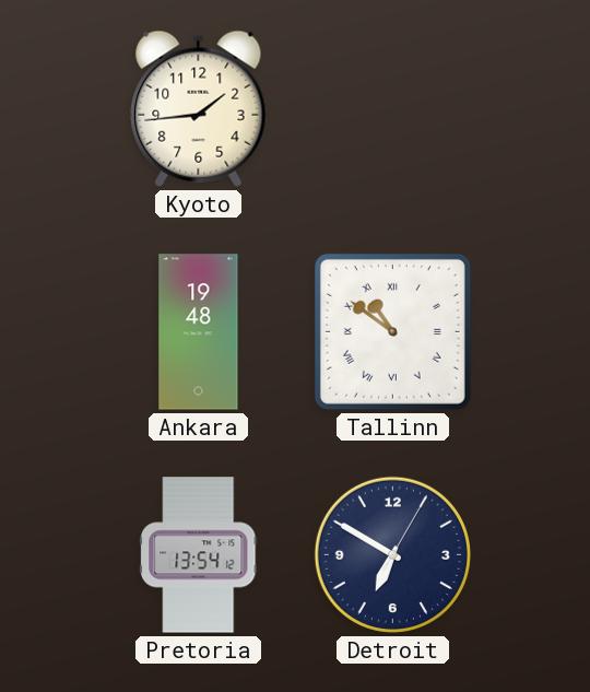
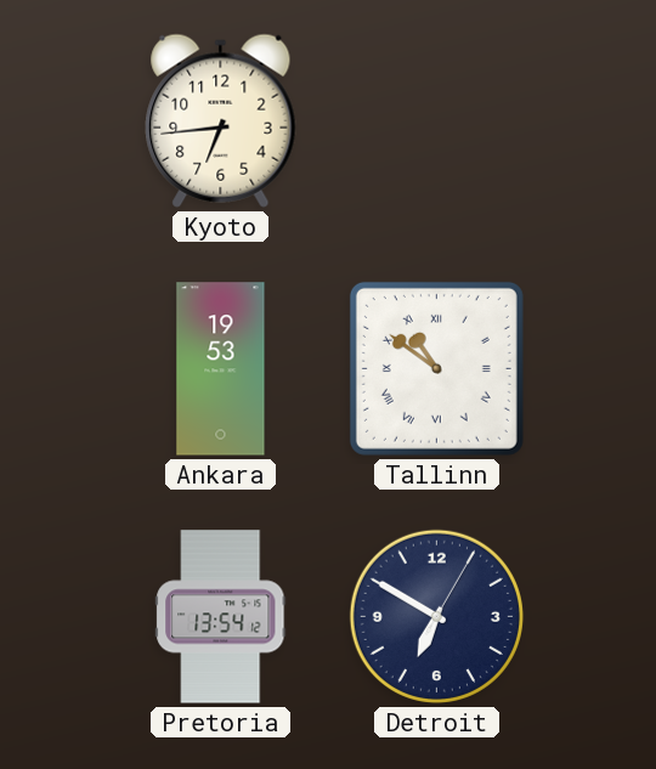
Kyoto: 1:44 -> 6:44 (221, 120)
Ankara: 19:48 -> 19:53 (221, 369)
